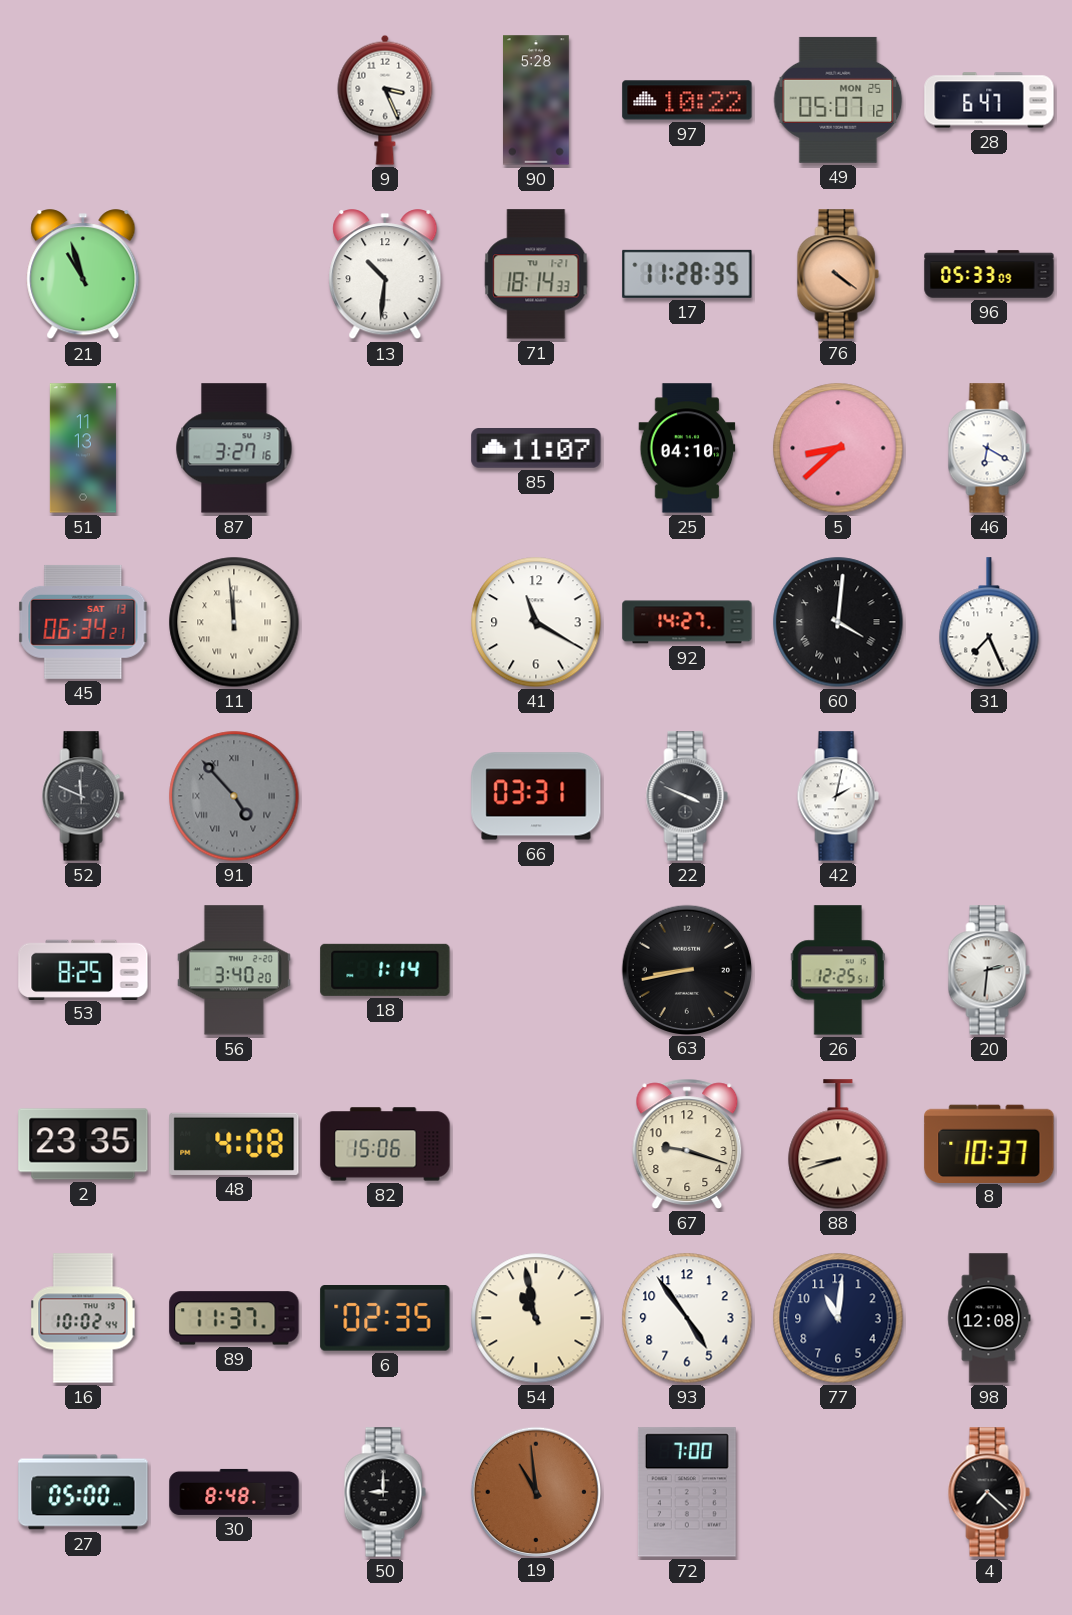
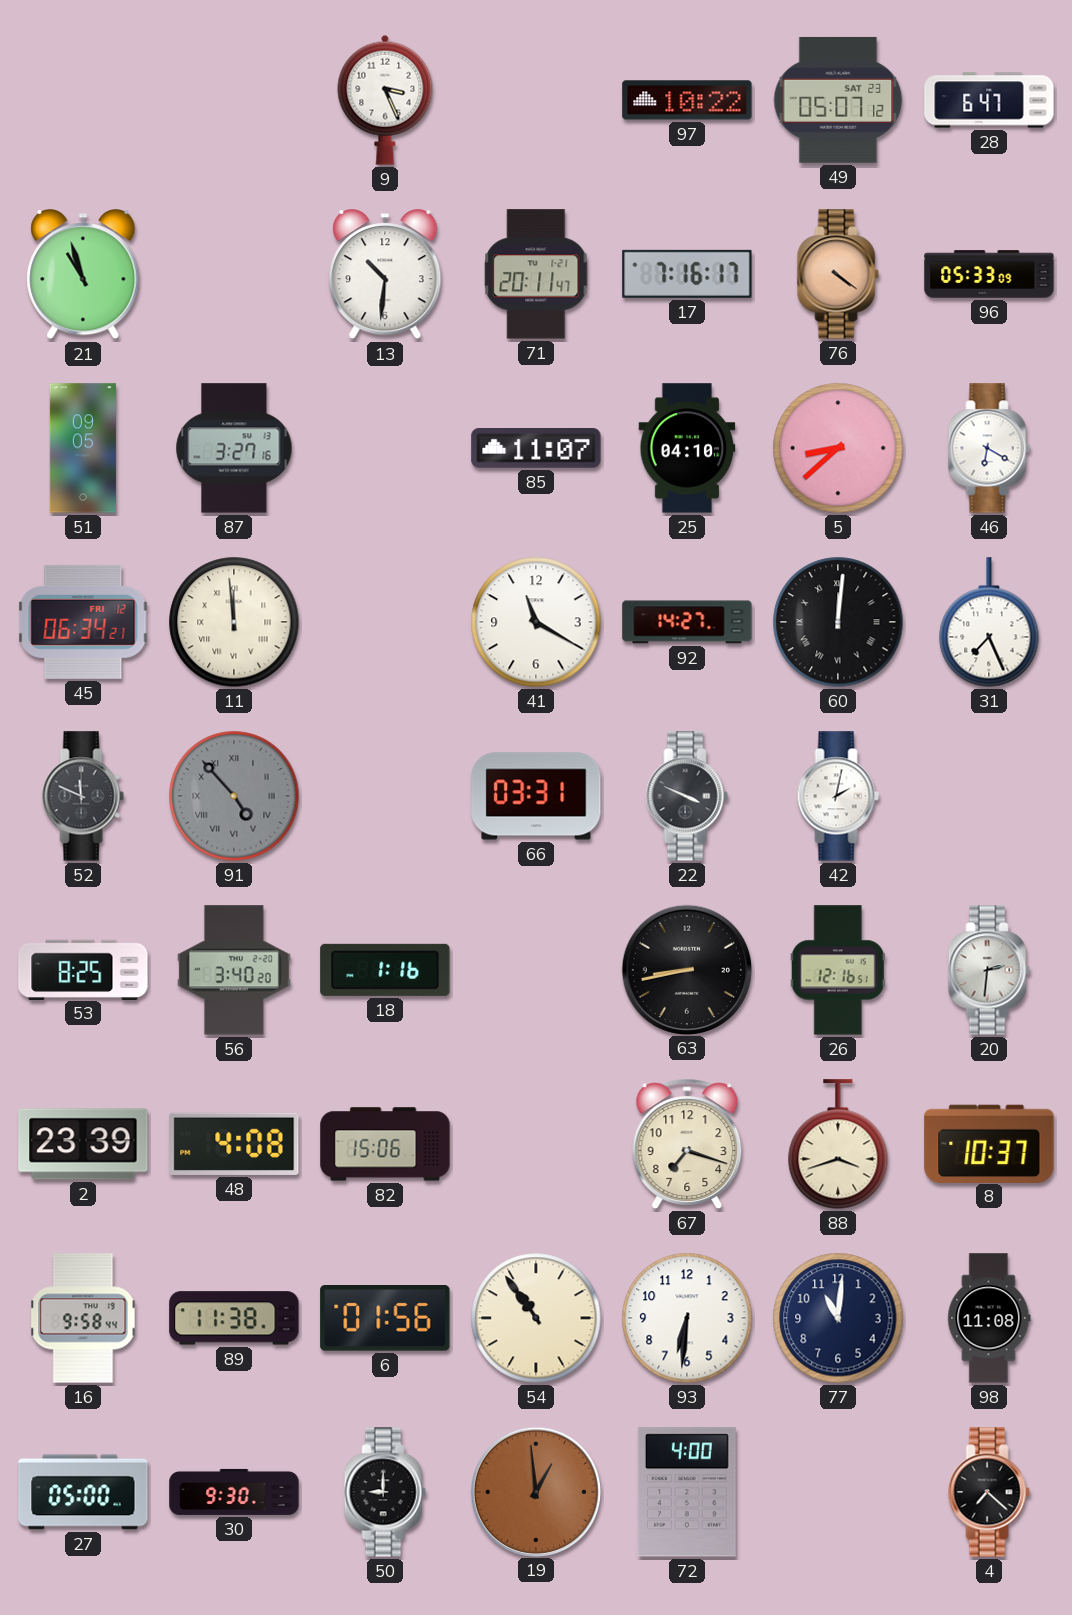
90: 5:28 -> none (537, 100)
49 date: MON 25 -> SAT 23 (838, 100)
71: 18:14 -> 20:11 (536, 274)
17: 11:28 -> 7:16 (687, 274)
51: 11:13 -> 09:05 (83, 448)
45 date: SAT 13 -> FRI 12 (83, 622)
60: 4:01 -> 12:01 (838, 622)
18: 1:14 -> 1:16 (385, 970)
26: 12:25 -> 12:16 (838, 970)
2: 23:35 -> 23:39 (83, 1144)
67: 9:18 -> 7:18 (687, 1144)
88: 8:42 -> 3:42 (838, 1144)
16: 10:02 -> 9:58 (83, 1318)
89: 11:37 -> 11:38 (234, 1318)
6: 02:35 -> 01:56 (385, 1319)
54: 10:58 -> 10:54 (536, 1318)
93: 4:54 -> 6:31 (687, 1318)
98: 12:08 -> 11:08 (989, 1318)
30: 8:48 -> 9:30 (234, 1492)
19: 10:59 -> 12:59 (535, 1491)
72: 7:00 -> 4:00 (687, 1492)
